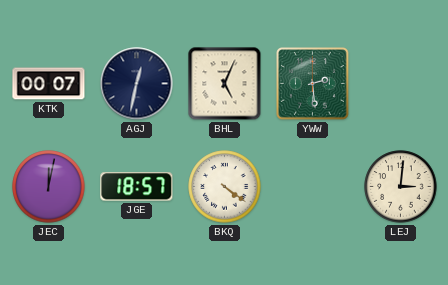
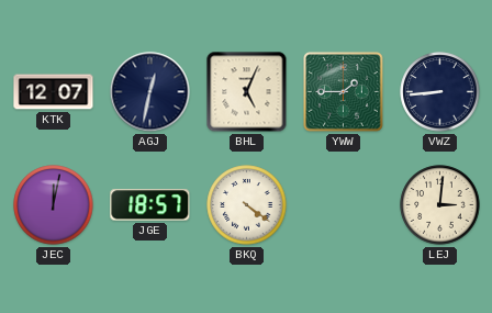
KTK: 00:07 -> 12:07 (54, 92)
YWW: 2:29 -> 1:45 (344, 92)
VWZ: none -> 8:44 (440, 92)
